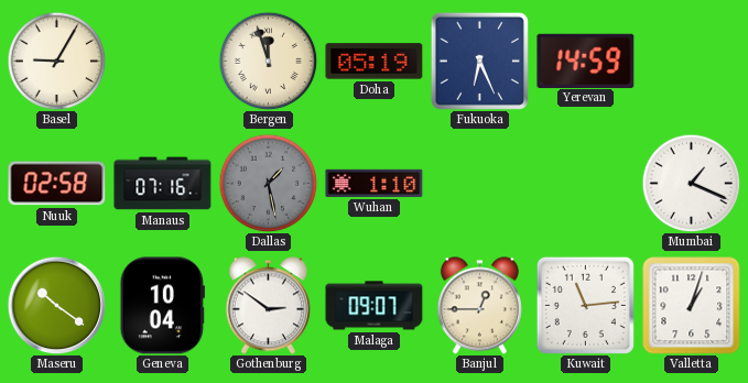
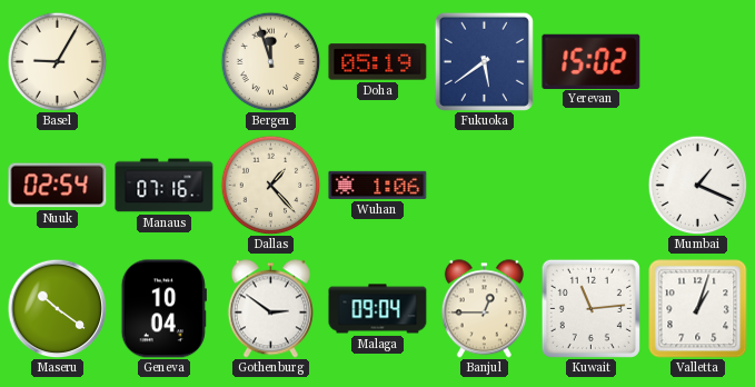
Fukuoka: 6:26 -> 5:39 (484, 61)
Yerevan: 14:59 -> 15:02 (592, 61)
Nuuk: 02:58 -> 02:54 (58, 186)
Dallas: 1:28 -> 1:23 (270, 185)
Dallas dial: grey -> cream (270, 185)
Wuhan: 1:10 -> 1:06 (378, 185)
Malaga: 09:07 -> 09:04 (378, 309)
